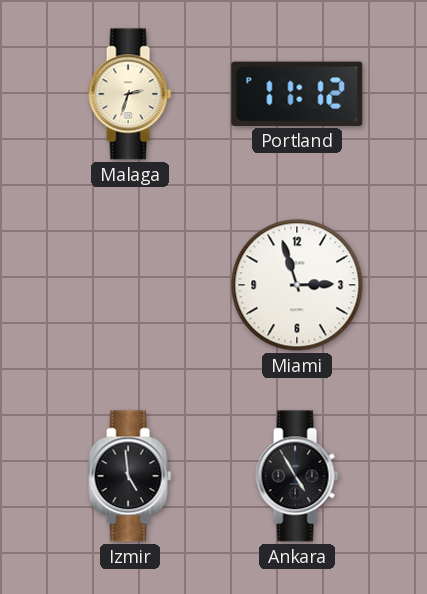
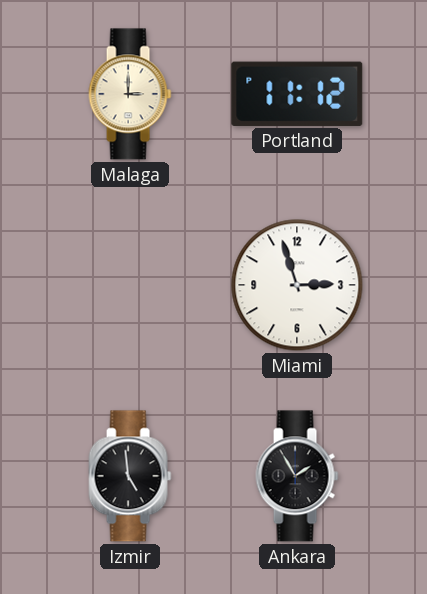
Malaga: 2:33 -> 3:00 (130, 94)
Ankara: 4:55 -> 1:55 (297, 476)
